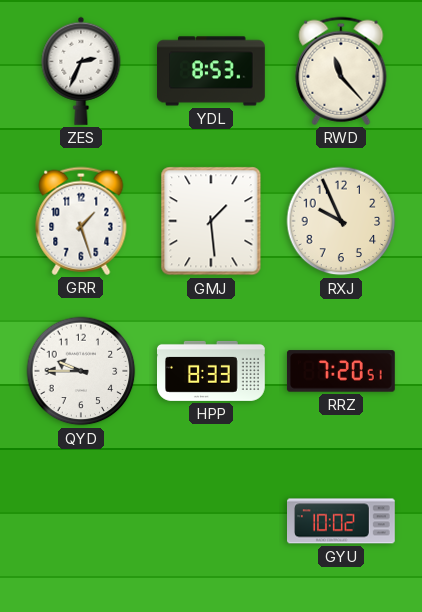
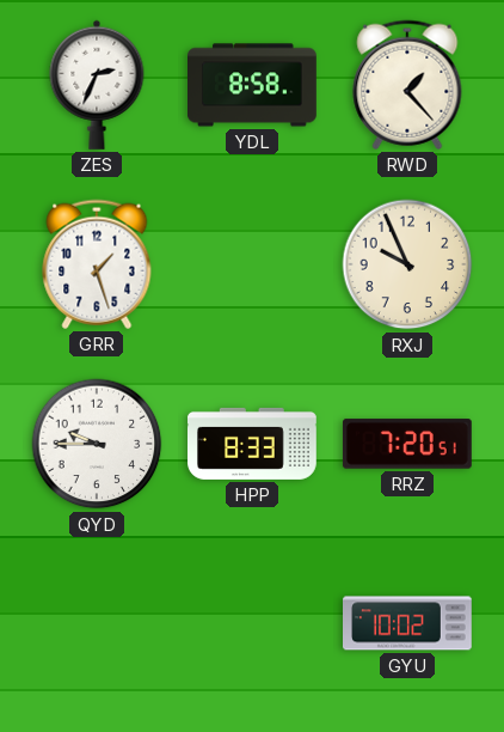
YDL: 8:53 -> 8:58 (253, 85)
RWD: 11:23 -> 1:23 (407, 85)
GMJ: 1:29 -> none (211, 221)
